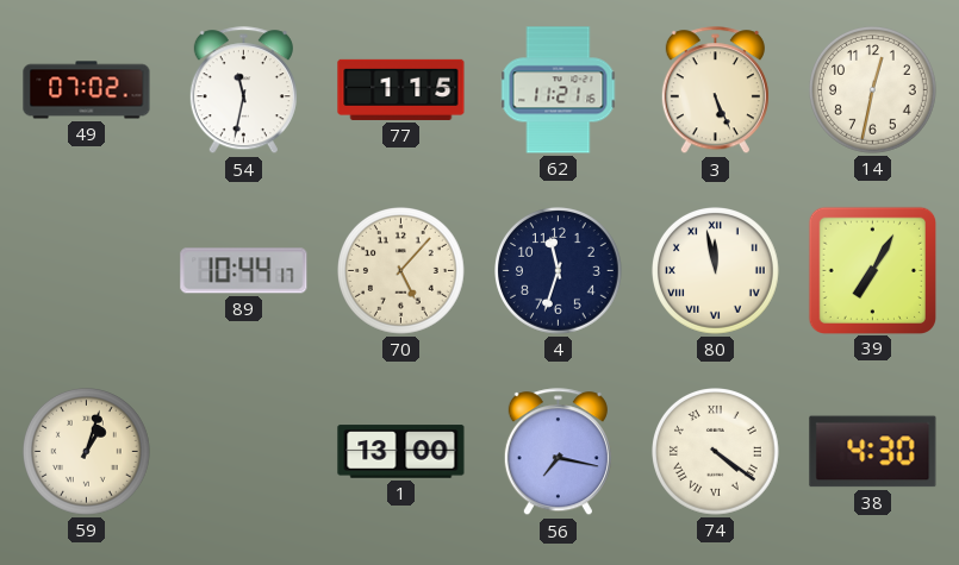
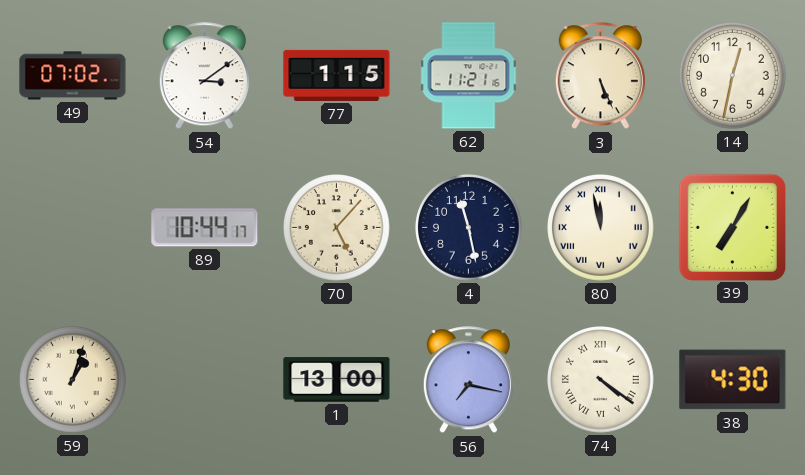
54: 11:32 -> 3:09 (204, 76)
4: 11:33 -> 11:28 (469, 228)
